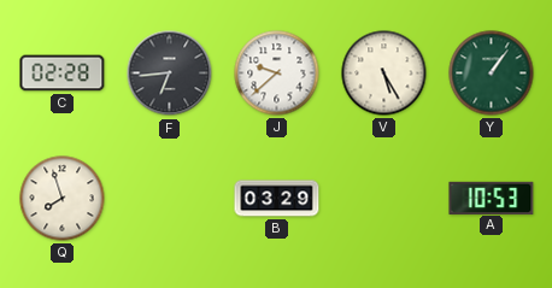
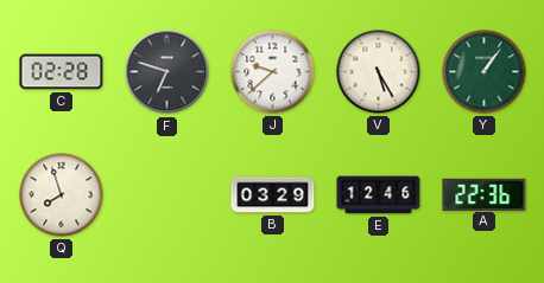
F: 6:44 -> 6:48 (167, 72)
E: none -> 12:46 (379, 195)
A: 10:53 -> 22:36 (485, 194)
